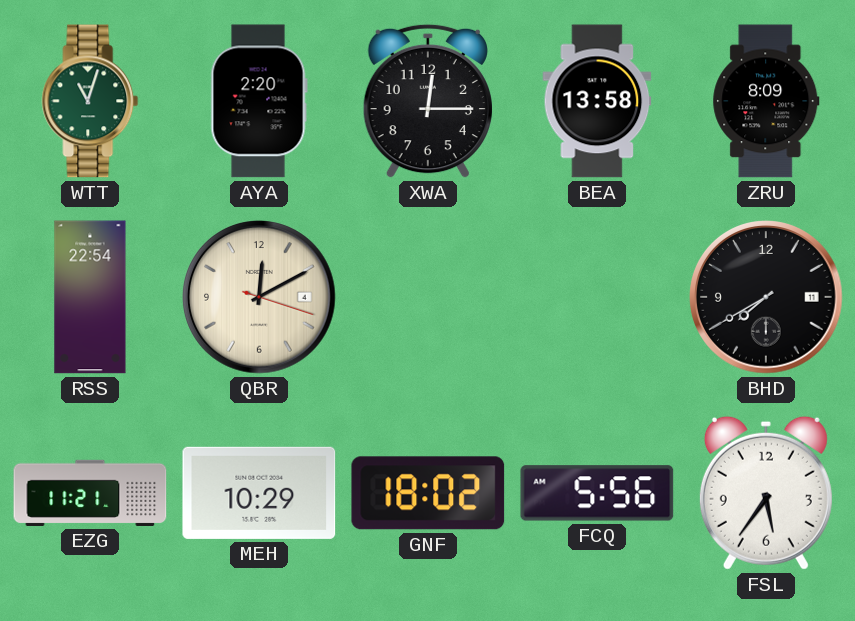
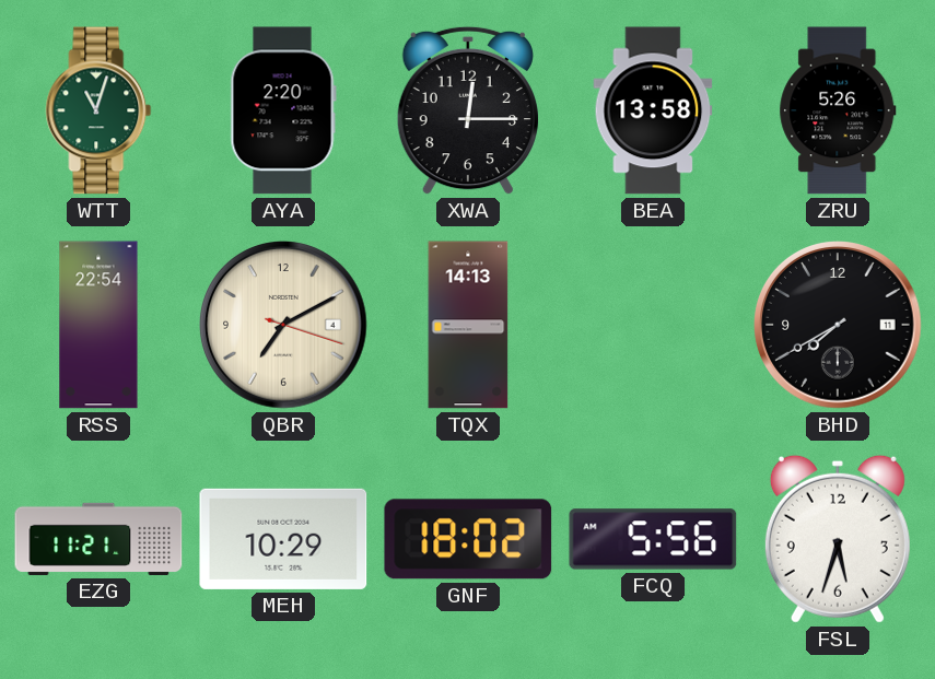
ZRU: 8:09 -> 5:26 (838, 110)
QBR: 12:10 -> 7:10 (283, 325)
TQX: none -> 14:13 (468, 325)
FSL: 5:36 -> 5:33 (838, 539)
